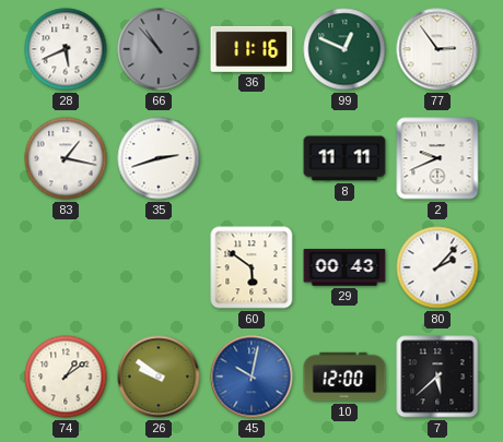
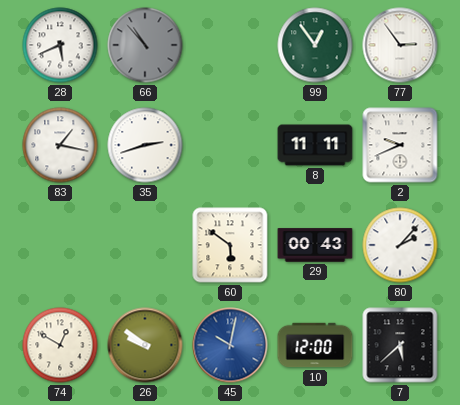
36: 11:16 -> none (251, 49)
99: 12:49 -> 12:54 (315, 45)
74: 1:09 -> 12:50 (60, 345)
